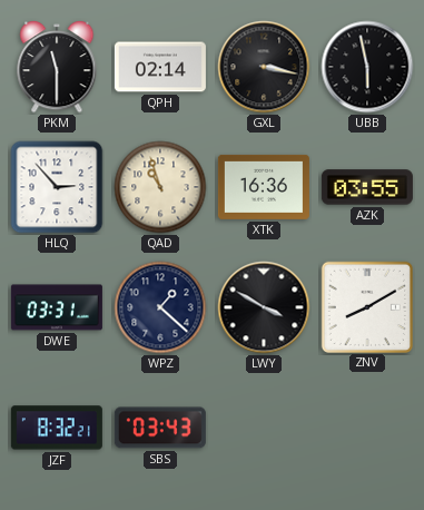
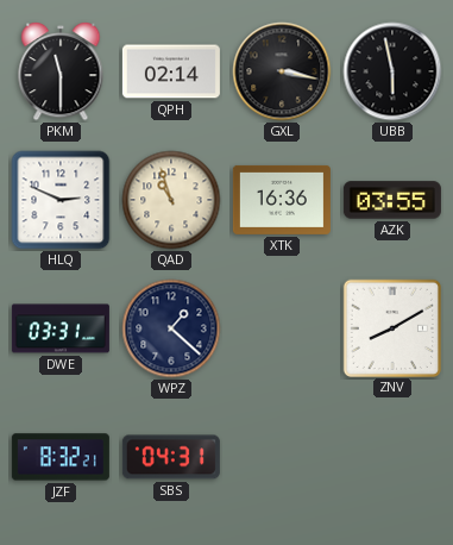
HLQ: 2:53 -> 2:49 (61, 200)
LWY: 3:50 -> none (264, 307)
SBS: 03:43 -> 04:31 (171, 457)
